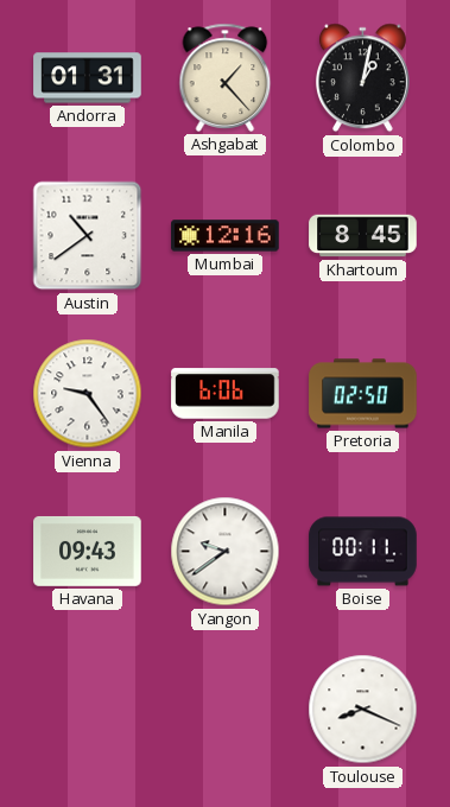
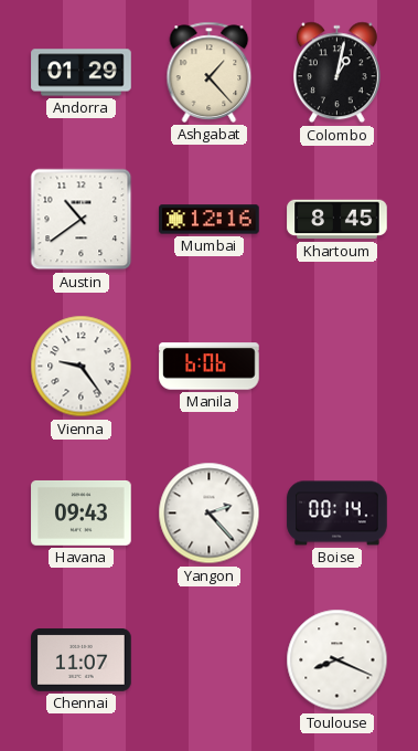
Andorra: 01:31 -> 01:29 (82, 73)
Pretoria: 02:50 -> none (363, 394)
Yangon: 9:39 -> 2:23 (210, 514)
Boise: 00:11 -> 00:14 (337, 514)
Chennai: none -> 11:07 (82, 660)
